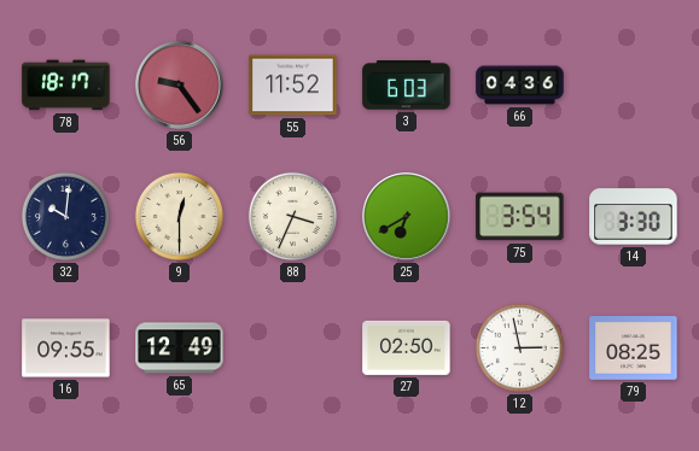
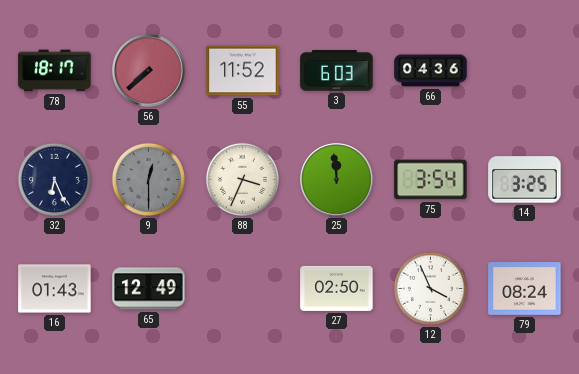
56: 9:24 -> 7:38 (149, 71)
32: 10:01 -> 6:26 (54, 179)
9 dial: cream -> grey (148, 179)
25: 6:40 -> 11:59 (337, 180)
14: 3:30 -> 3:25 (525, 180)
16: 09:55 -> 01:43 (55, 289)
12: 2:58 -> 3:56 (430, 288)
79: 08:25 -> 08:24 (525, 289)
